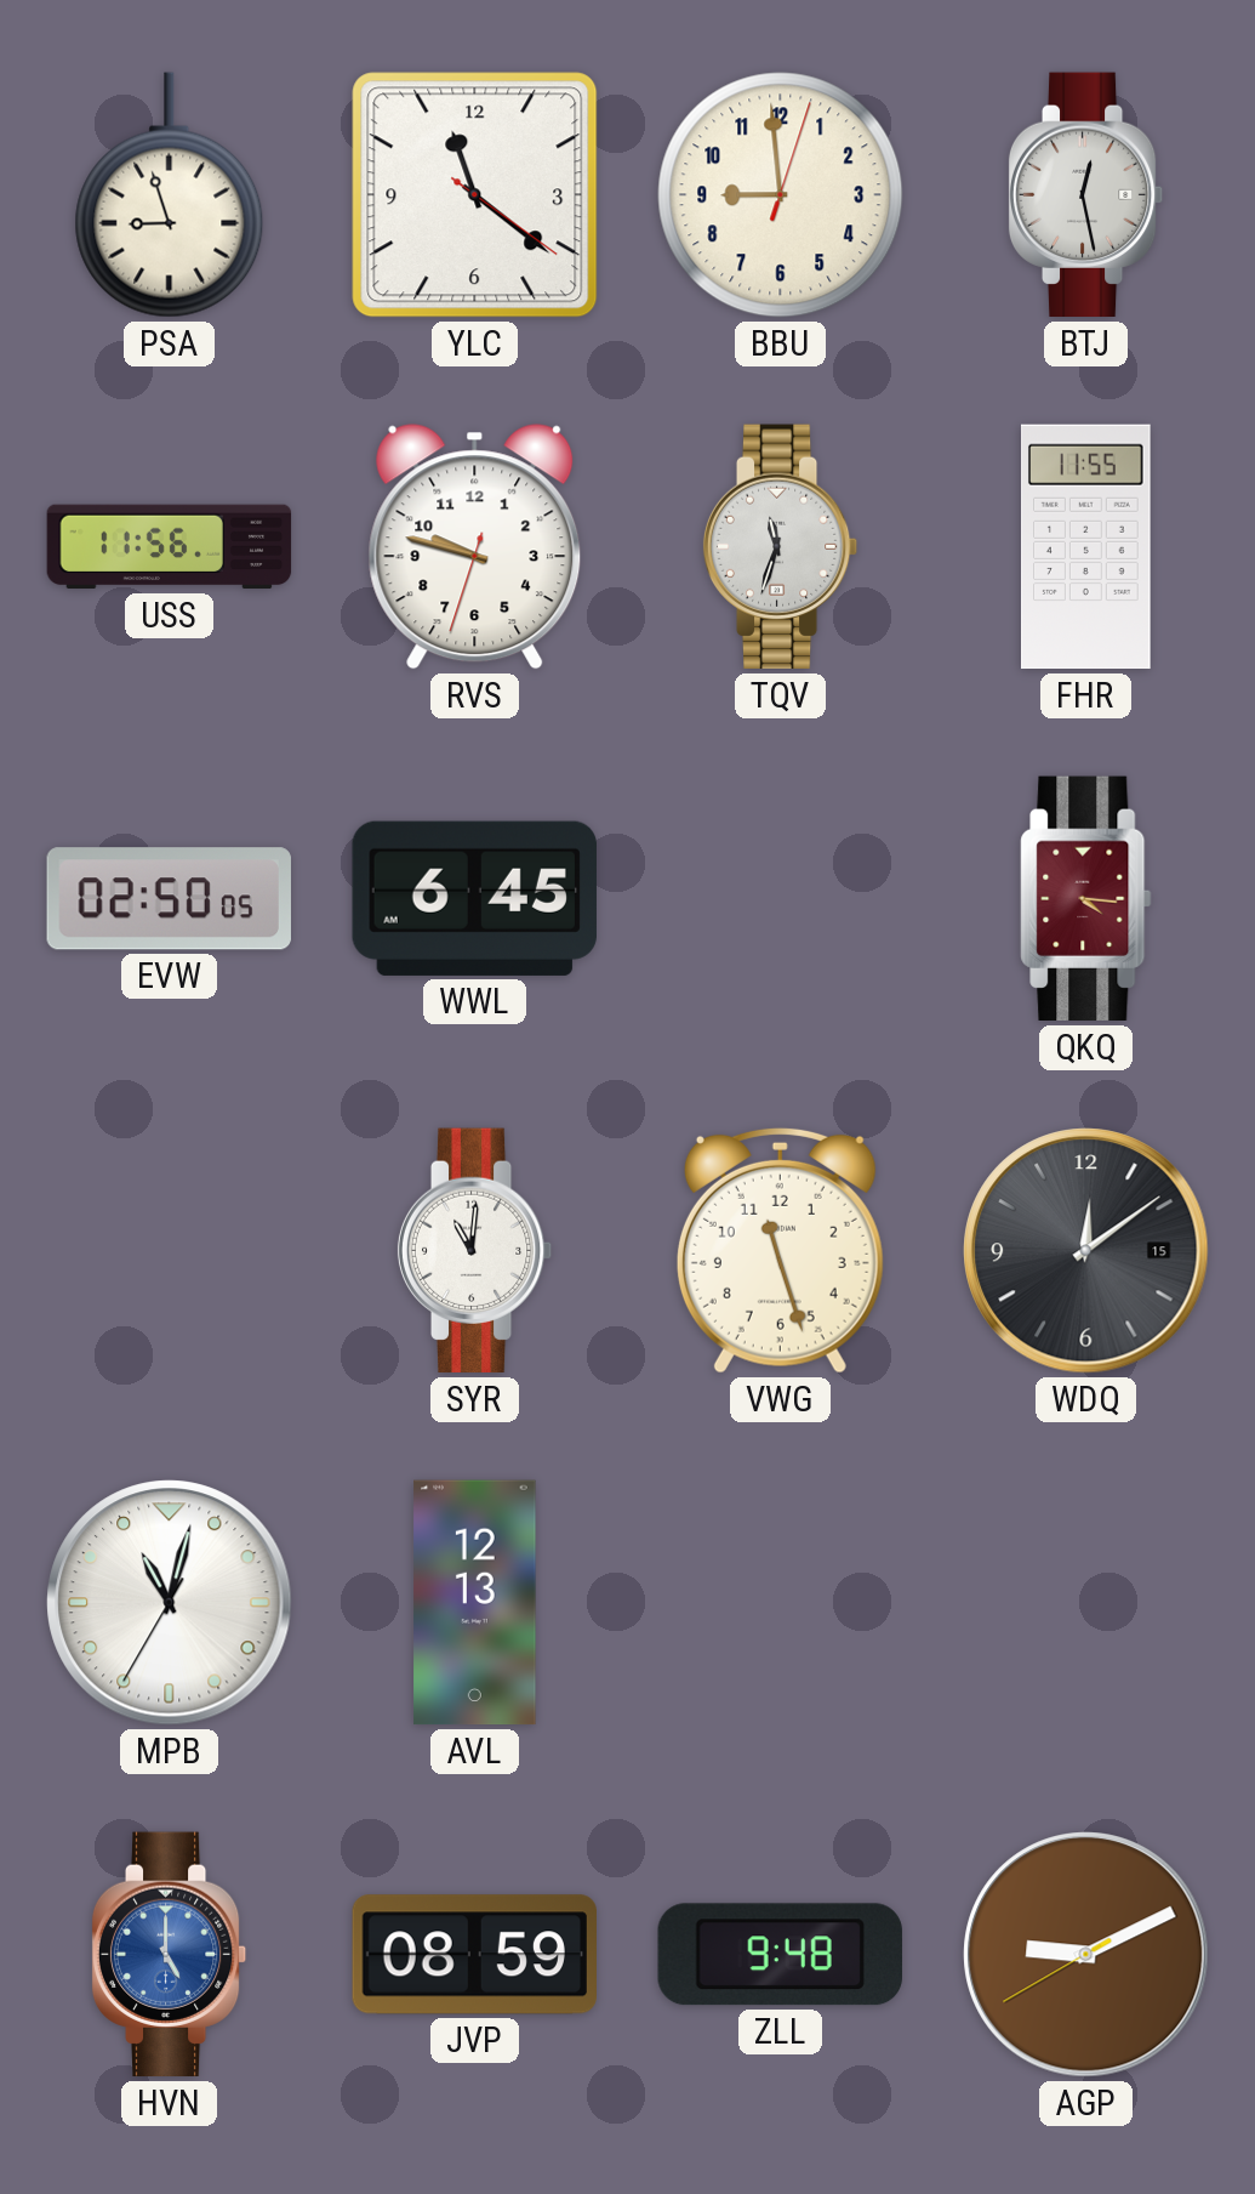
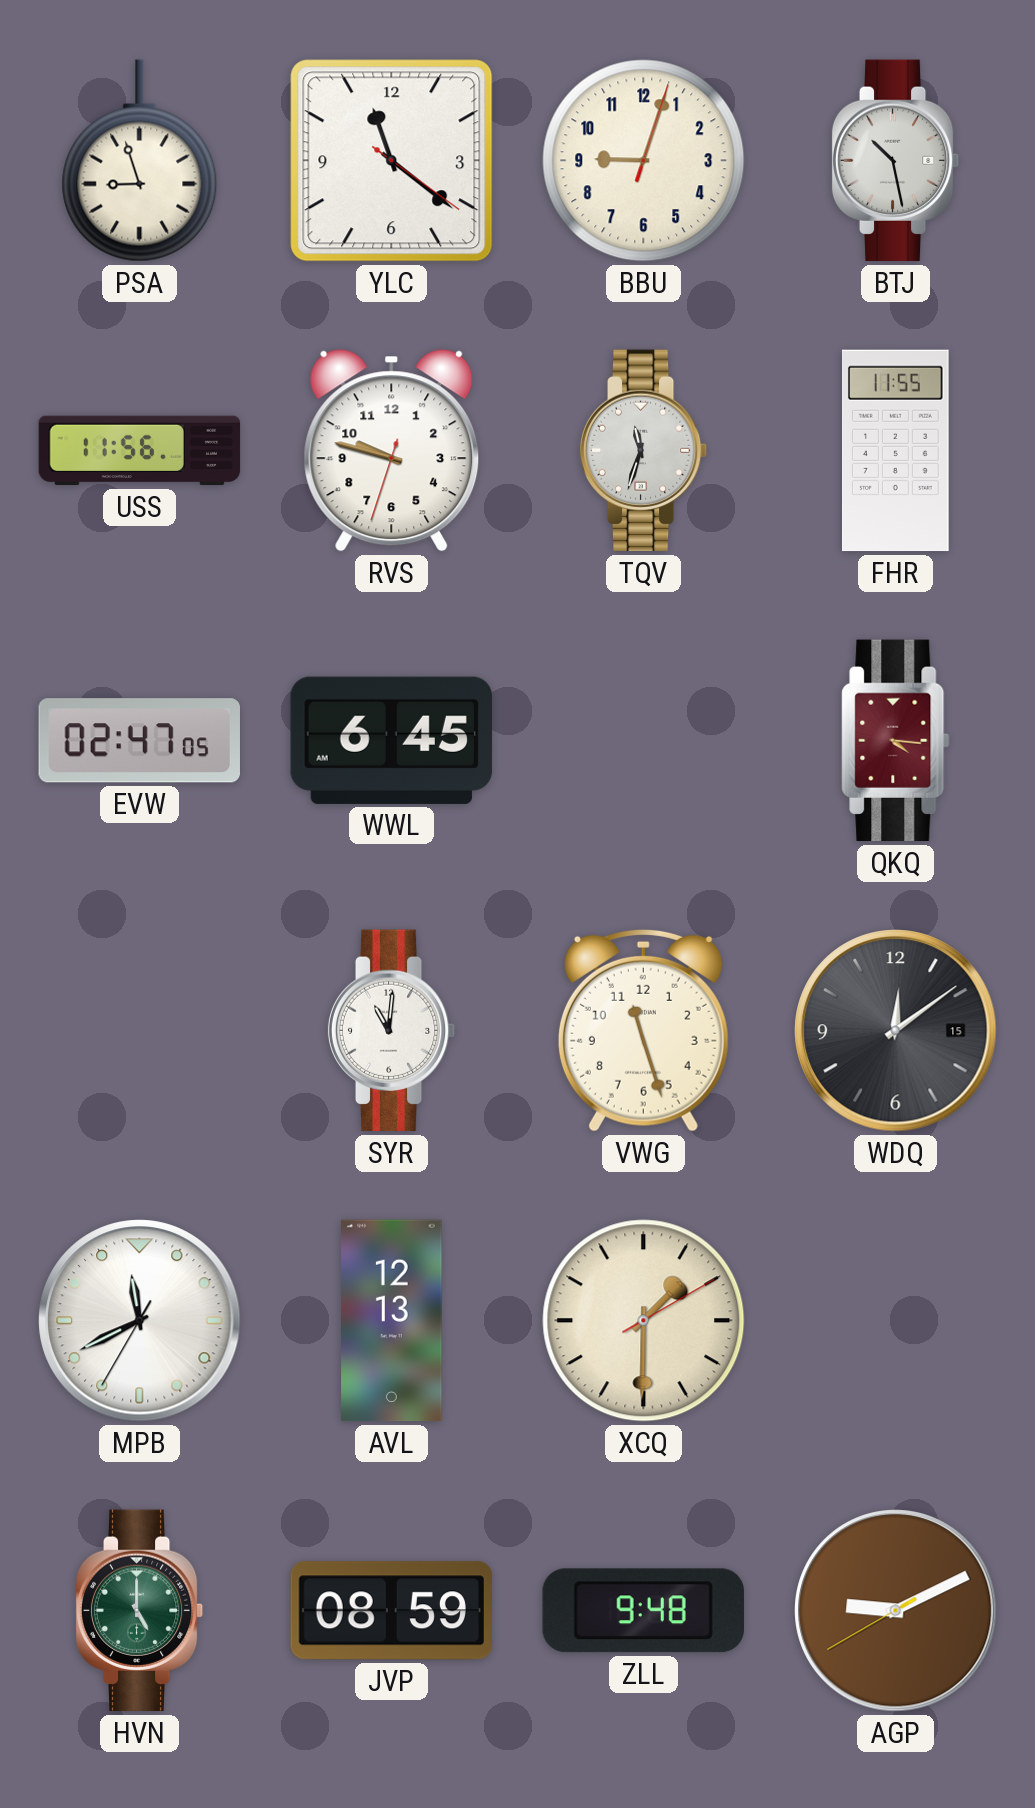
BBU: 8:59 -> 9:03 (644, 161)
BTJ: 12:28 -> 10:28 (896, 161)
EVW: 02:50 -> 02:47 (139, 741)
MPB: 11:02 -> 11:40 (140, 1321)
XCQ: none -> 1:30 (644, 1321)
HVN dial: blue -> green (140, 1611)
